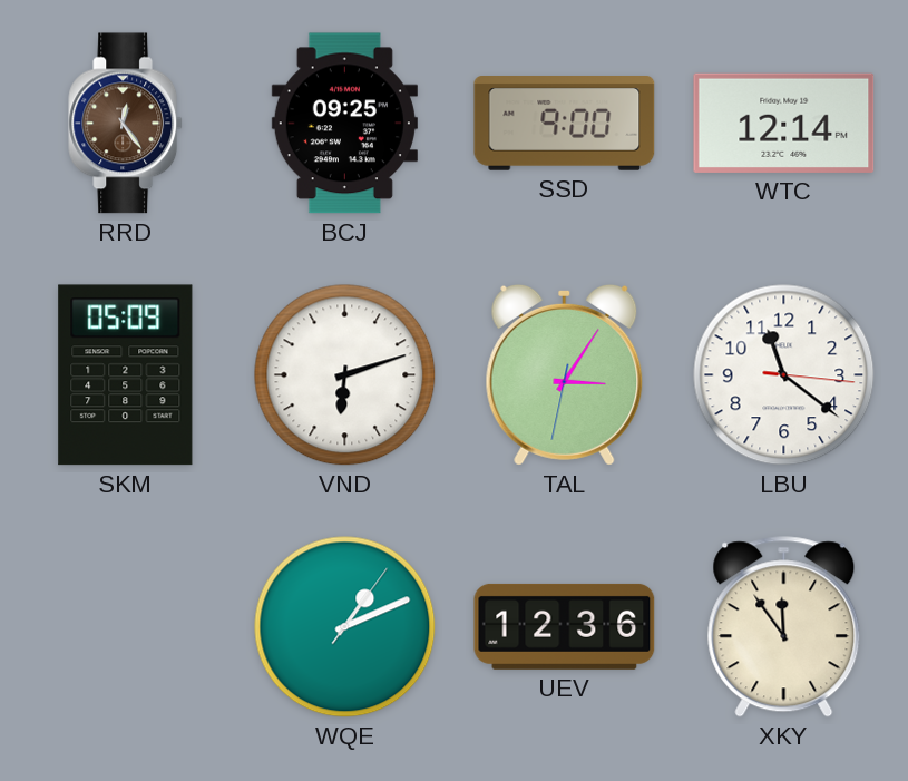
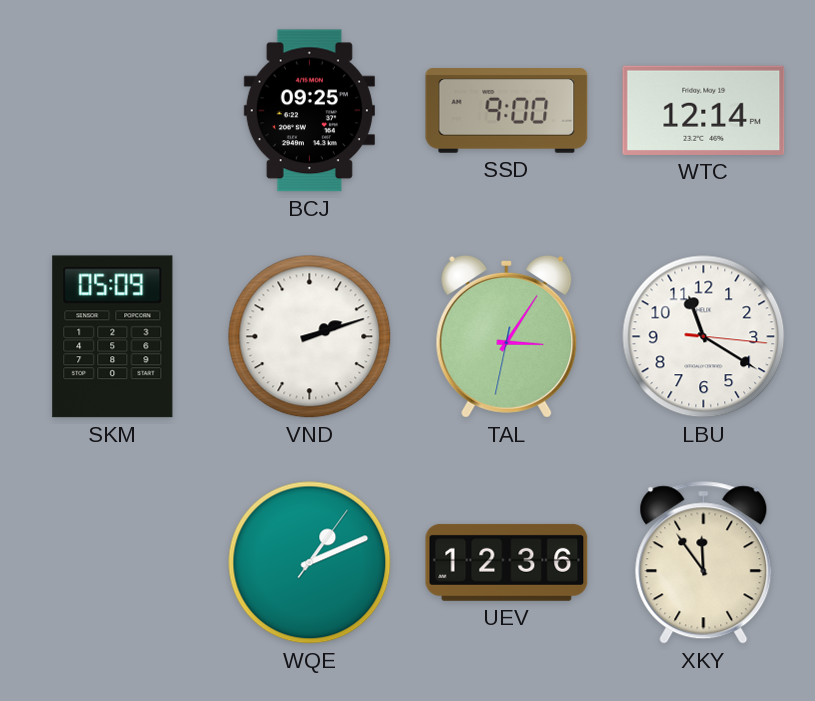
RRD: 12:24 -> none (126, 124)
VND: 6:12 -> 2:12 (310, 337)
LBU: 11:21 -> 11:20 (704, 337)
